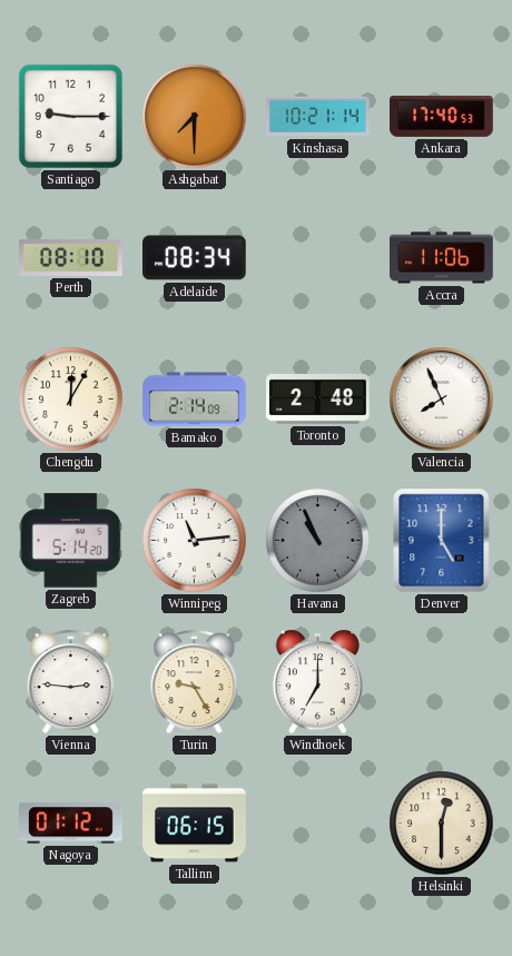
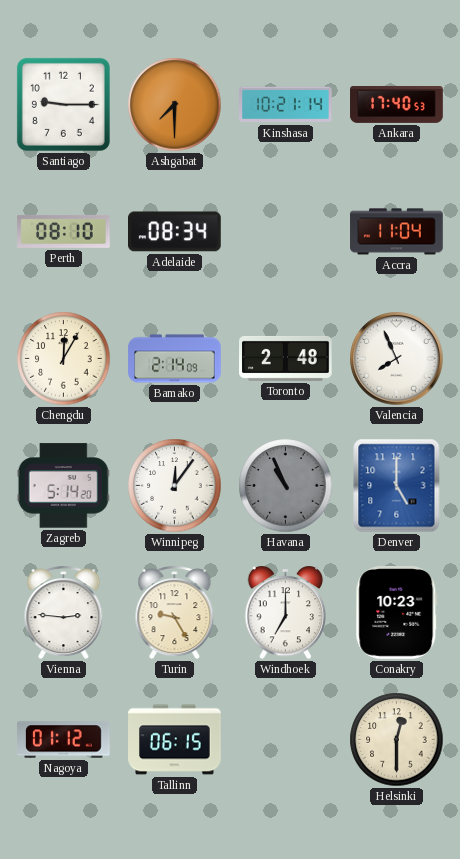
Accra: 11:06 -> 11:04 (397, 232)
Winnipeg: 11:14 -> 12:06 (175, 486)
Conakry: none -> 10:23 (397, 613)
